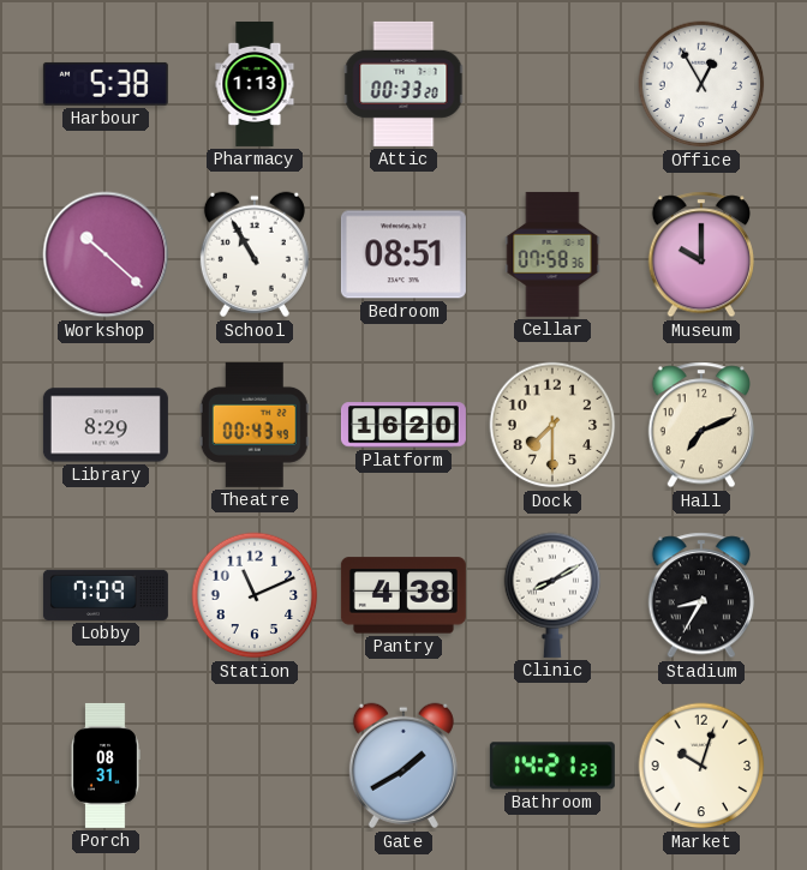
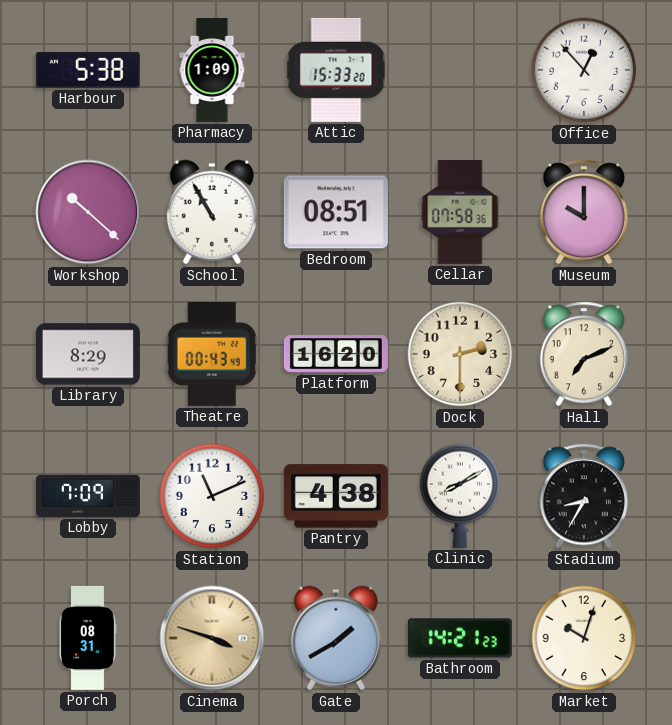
Pharmacy: 1:13 -> 1:09 (212, 70)
Attic: 00:33 -> 15:33 (336, 70)
Office: 12:55 -> 12:53 (584, 70)
Dock: 7:30 -> 2:30 (460, 354)
Cinema: none -> 3:48 (212, 638)
